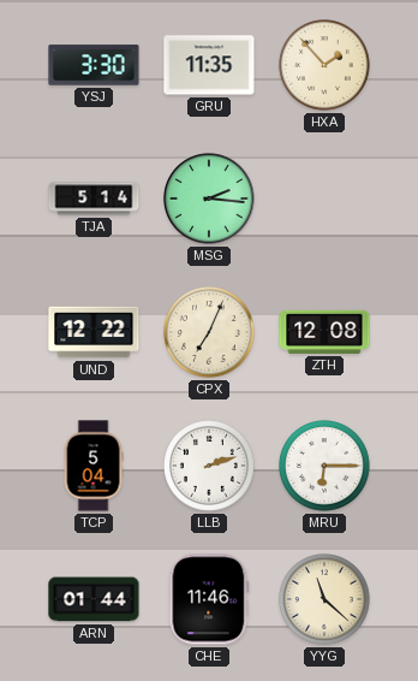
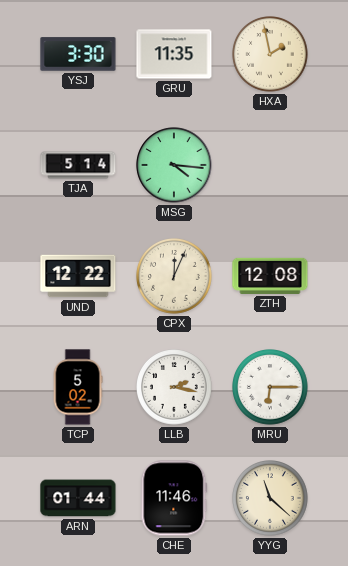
HXA: 1:53 -> 1:58 (271, 55)
MSG: 2:16 -> 4:16 (174, 165)
CPX: 7:04 -> 12:04 (175, 277)
TCP: 5:04 -> 5:02 (78, 387)
LLB: 2:12 -> 2:17 (175, 388)
